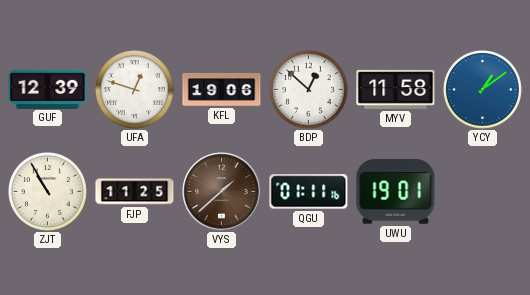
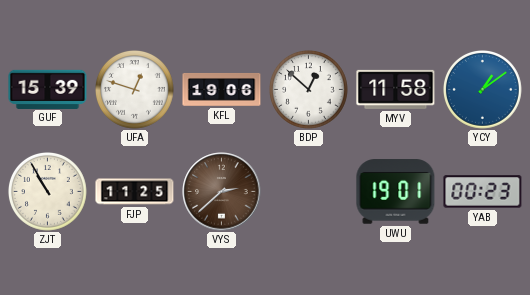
GUF: 12:39 -> 15:39 (48, 89)
VYS: 1:38 -> 2:38 (222, 192)
QGU: 01:11 -> none (309, 192)
YAB: none -> 00:23 (483, 192)
